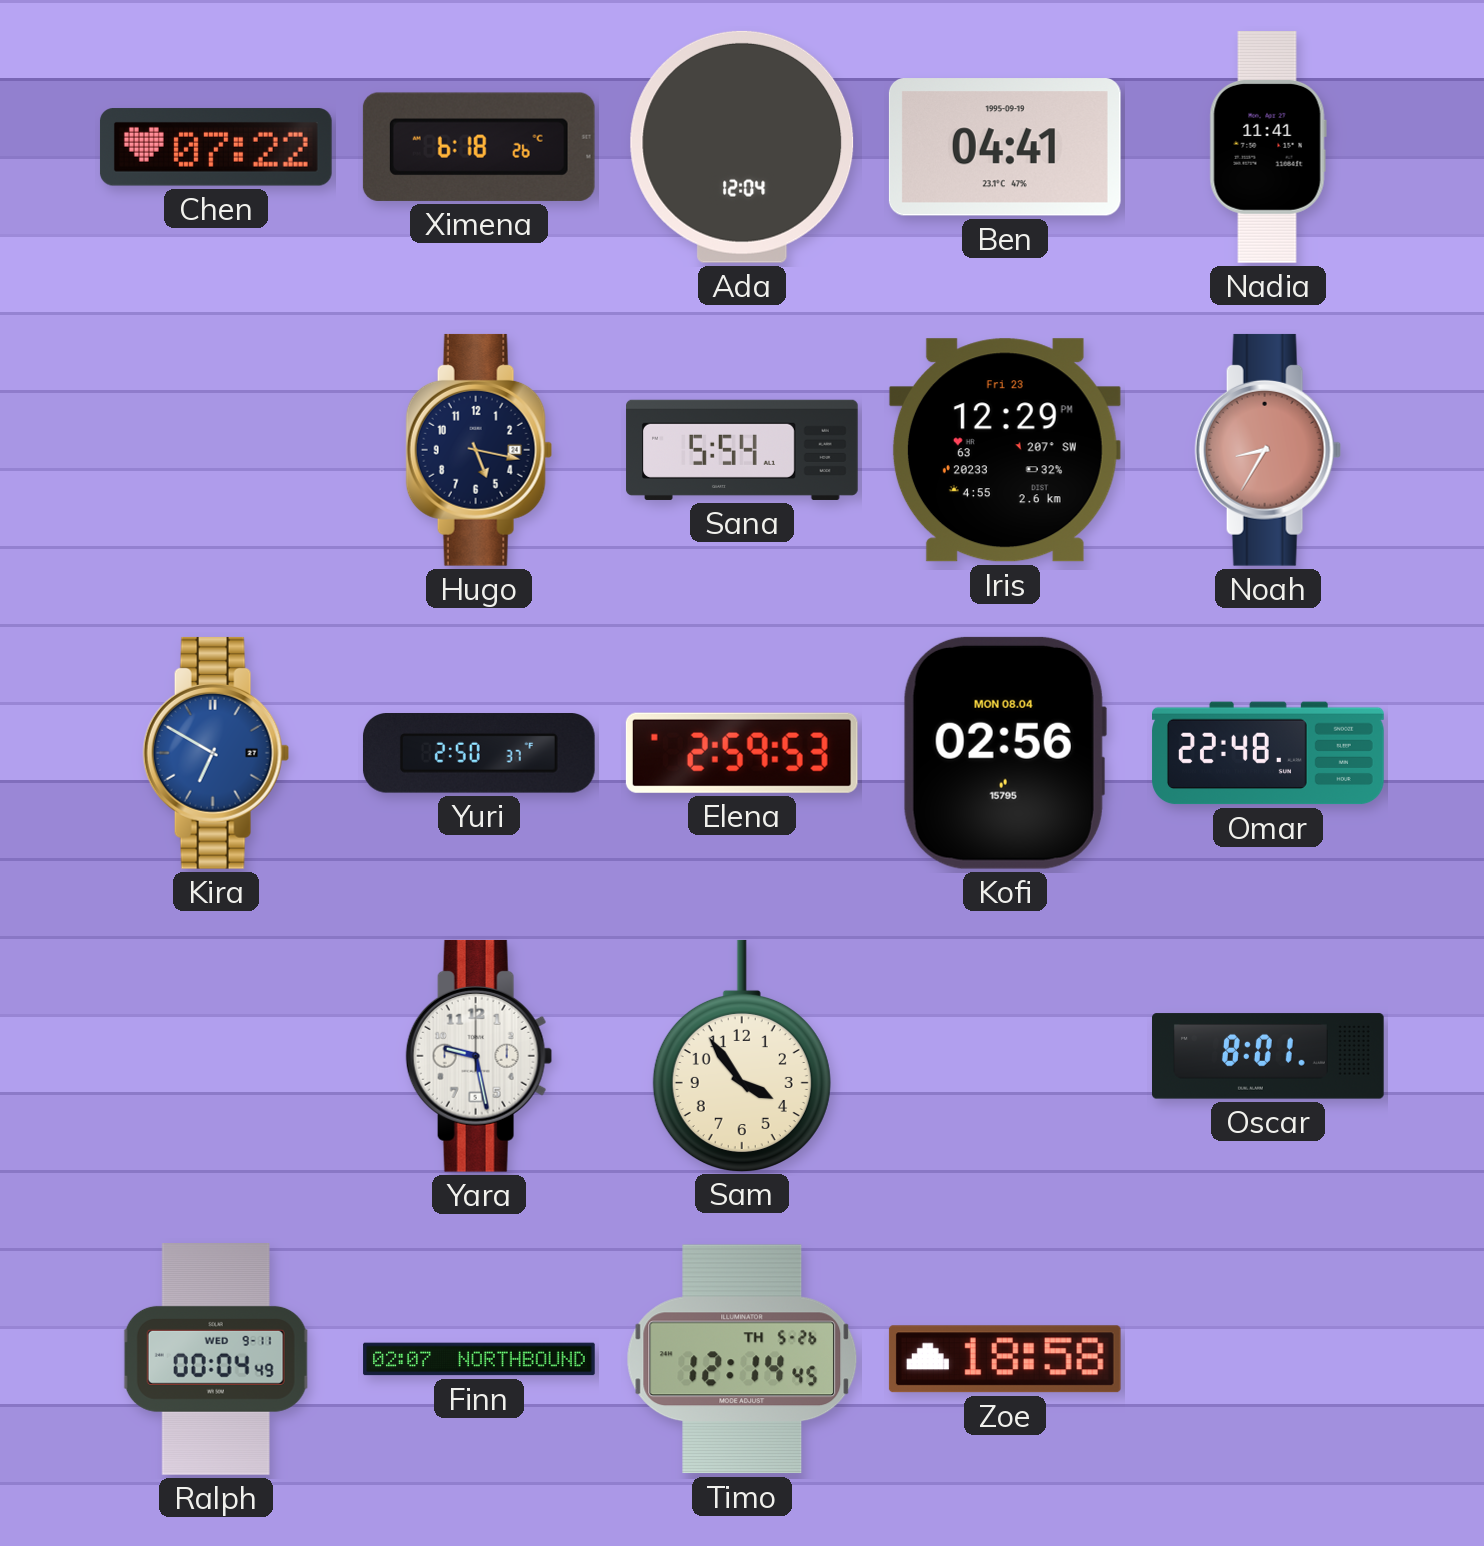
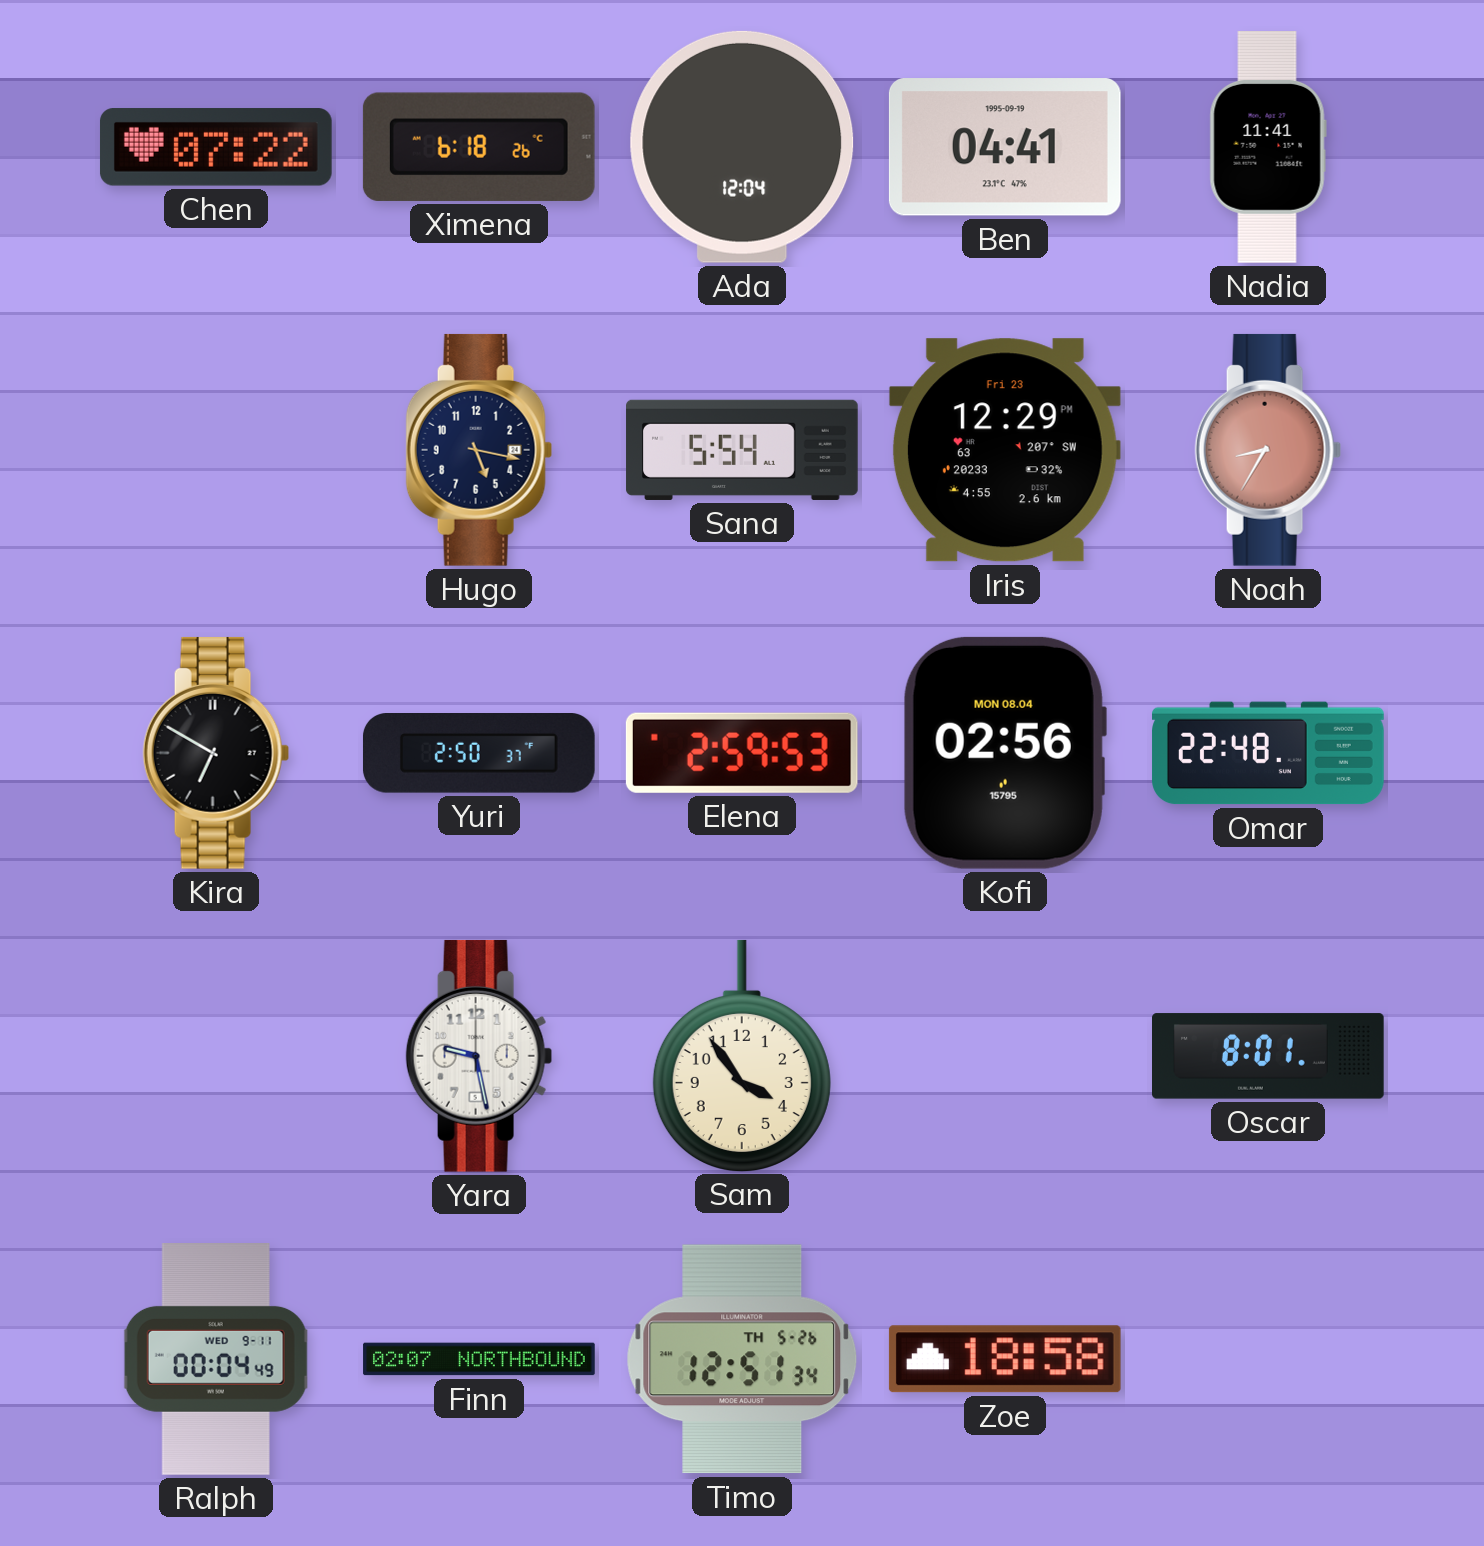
Kira dial: blue -> black (216, 753)
Timo: 12:14 -> 12:51 (742, 1359)
